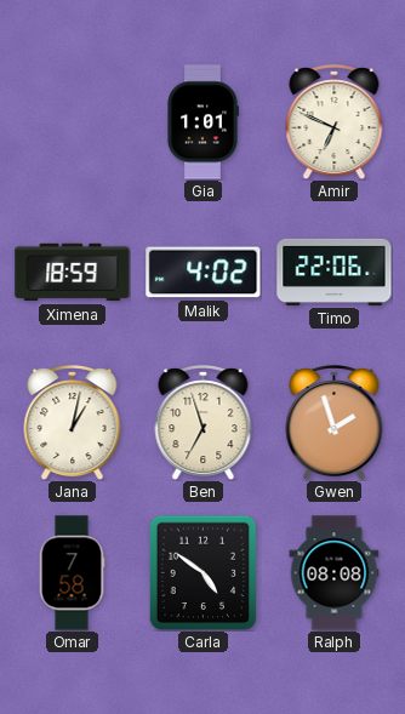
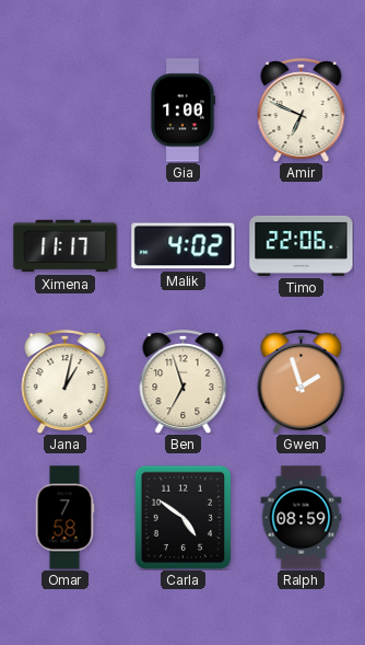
Gia: 1:01 -> 1:00 (184, 111)
Ximena: 18:59 -> 11:17 (66, 246)
Ralph: 08:08 -> 08:59 (302, 518)
